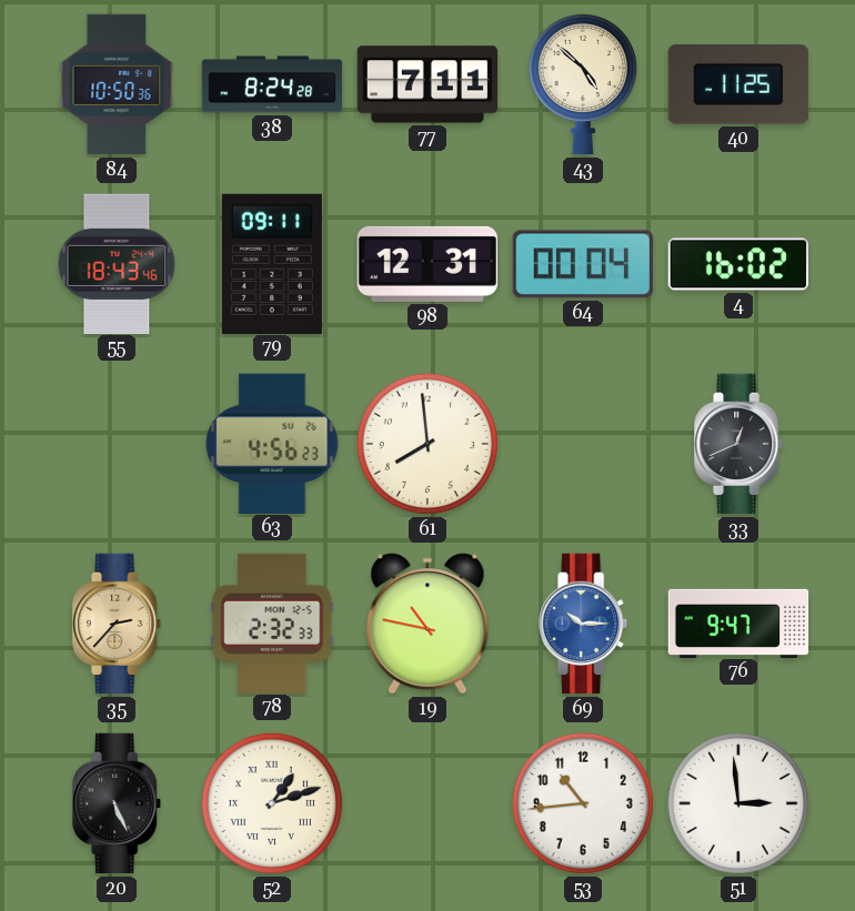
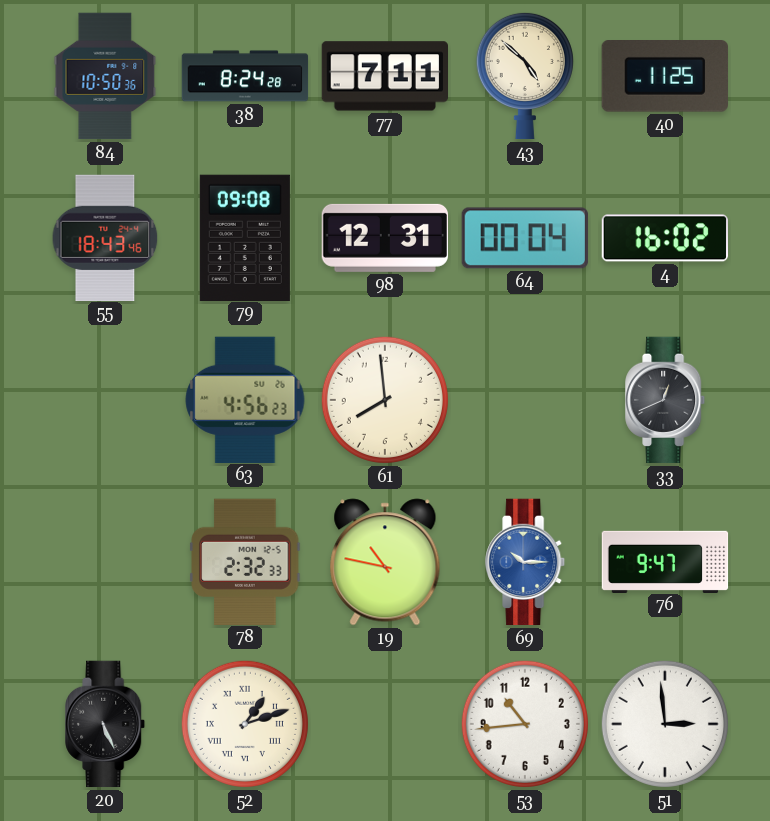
79: 09:11 -> 09:08 (245, 237)
35: 2:37 -> none (118, 624)
